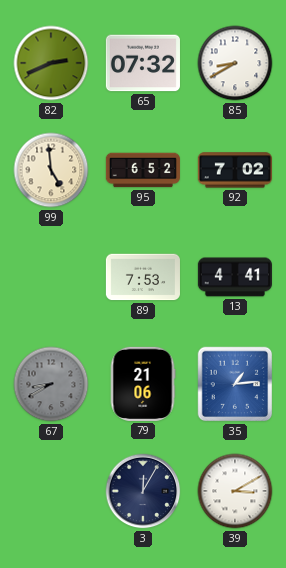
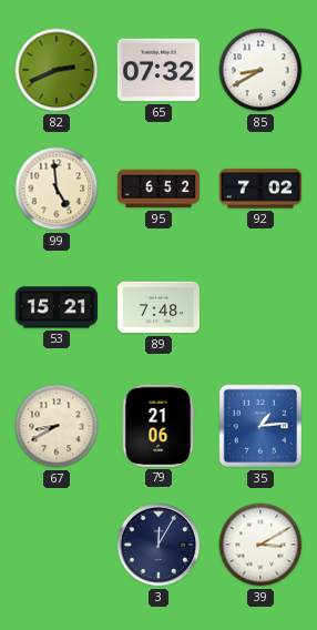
53: none -> 15:21 (57, 307)
89: 7:53 -> 7:48 (158, 307)
13: 4:41 -> none (235, 277)
67 dial: grey -> cream (57, 426)
